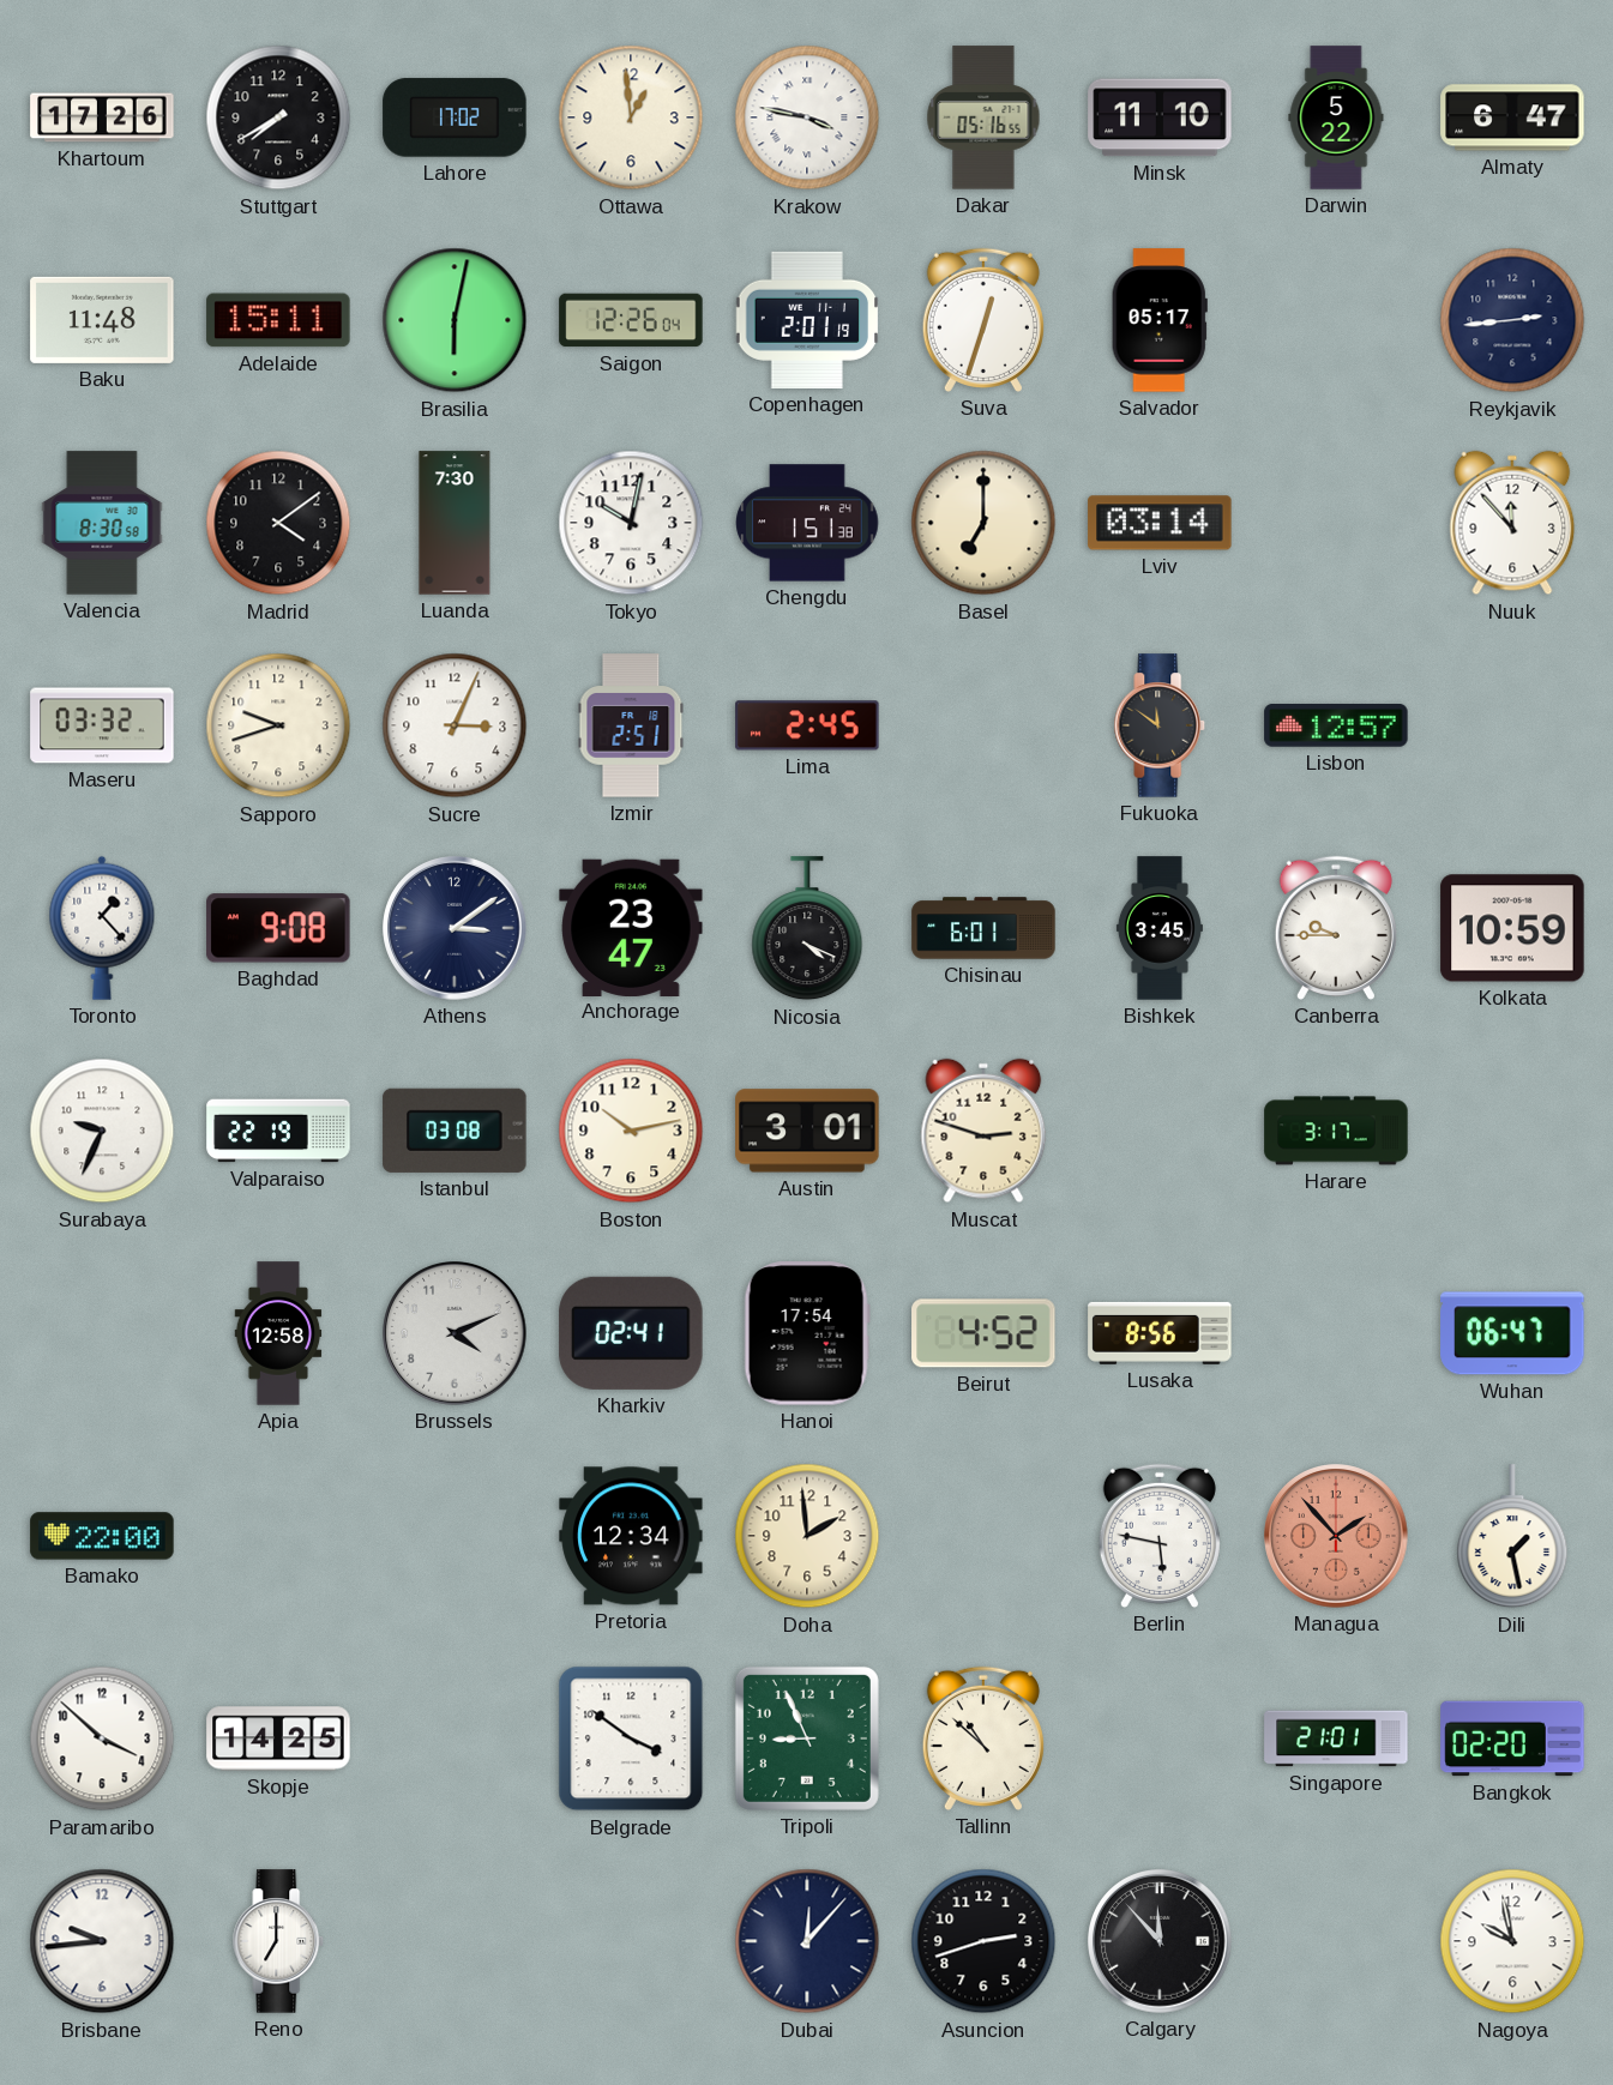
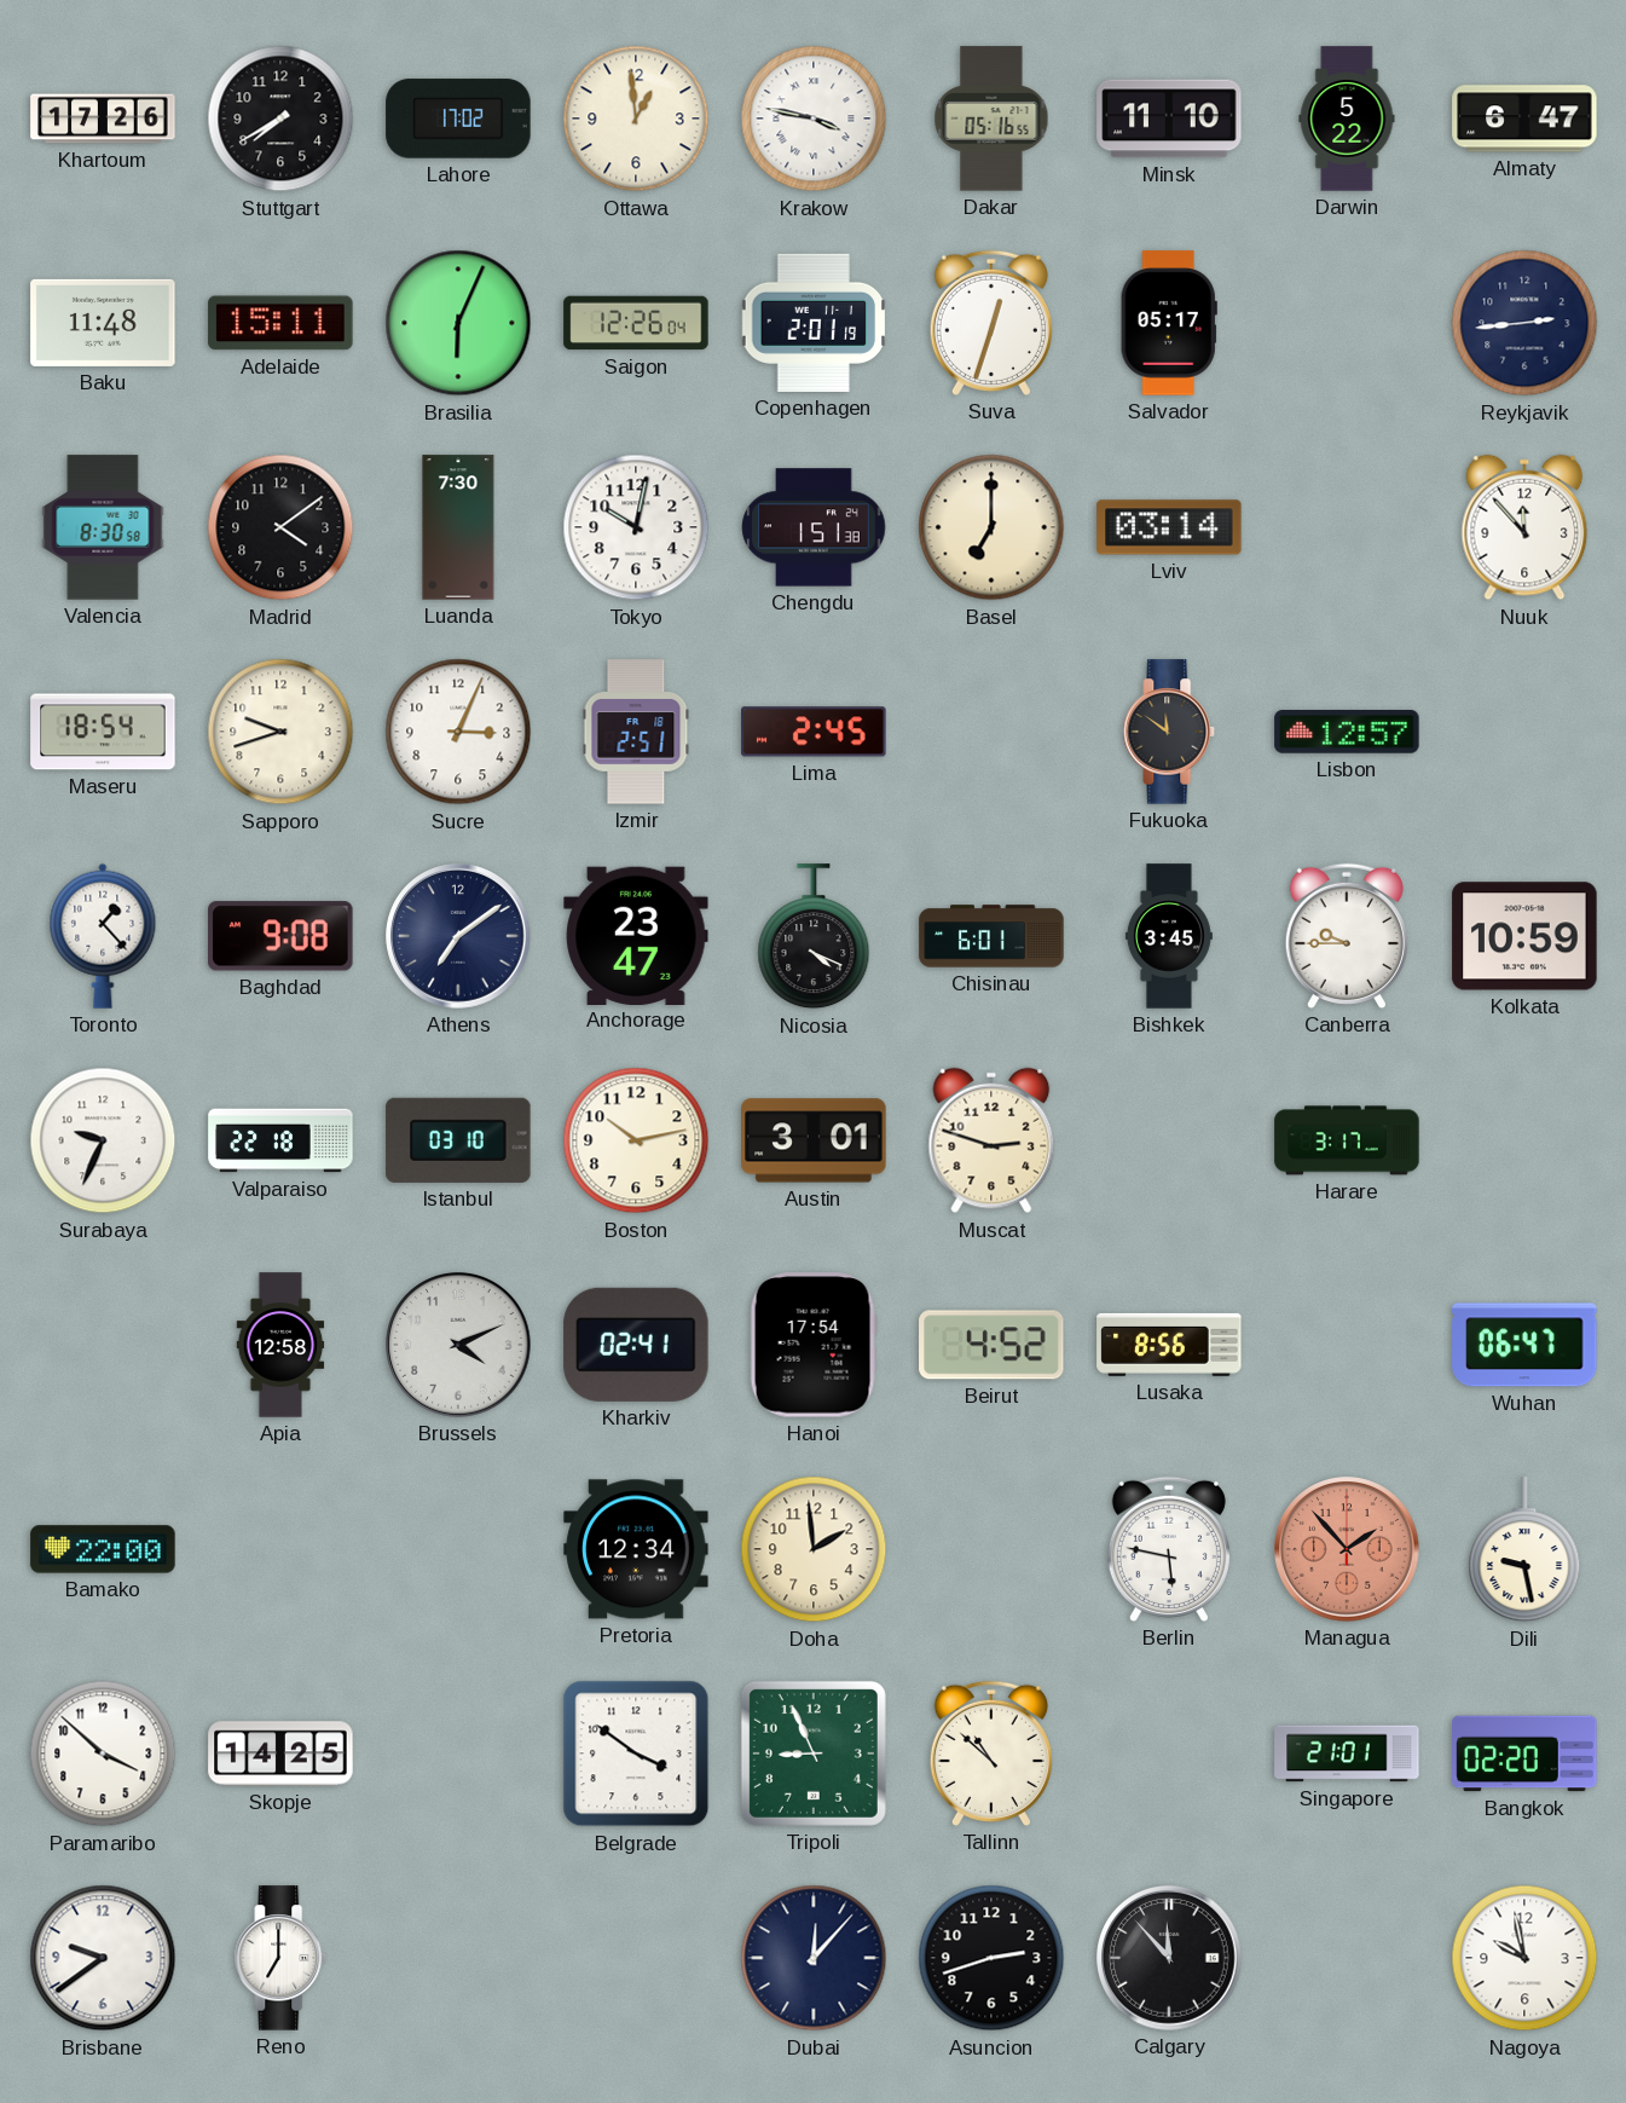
Brasilia: 6:02 -> 6:04 (458, 323)
Maseru: 03:32 -> 18:54 (103, 732)
Athens: 3:09 -> 7:09 (458, 936)
Valparaiso: 22:19 -> 22:18 (280, 1140)
Istanbul: 03:08 -> 03:10 (458, 1140)
Dili: 1:28 -> 9:28 (1524, 1550)
Brisbane: 9:44 -> 9:39 (103, 1958)
